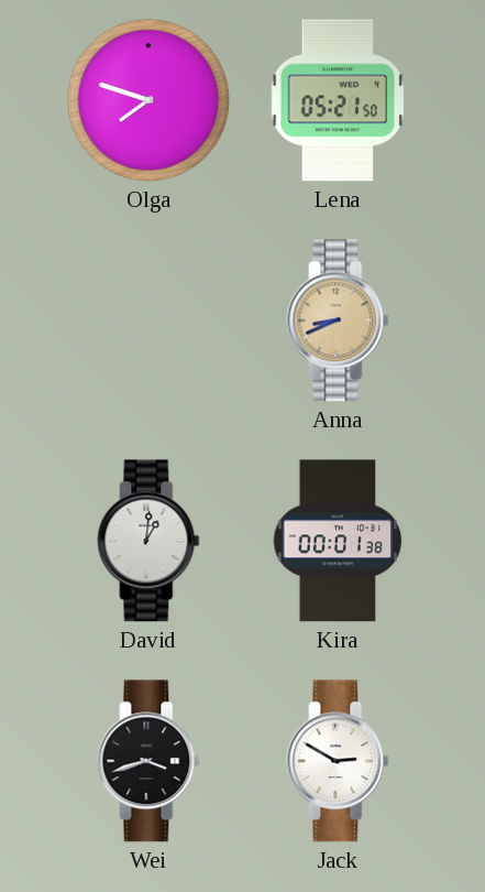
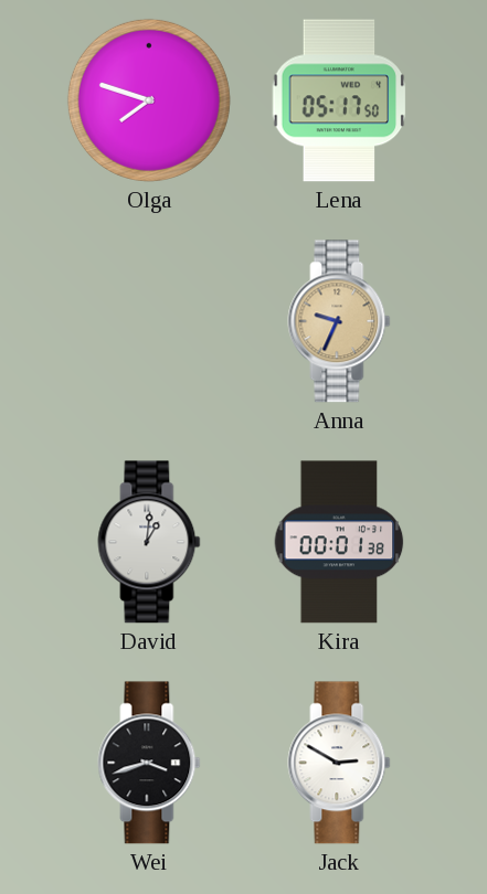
Lena: 05:21 -> 05:17 (339, 100)
Anna: 8:41 -> 9:34 (339, 321)
